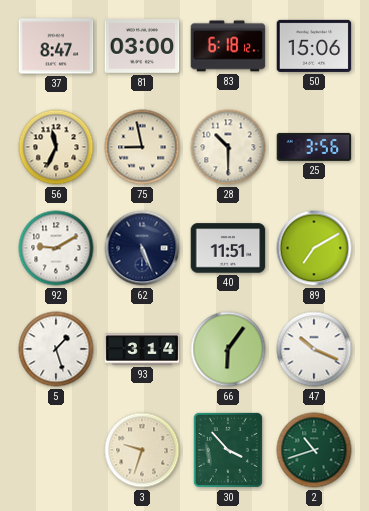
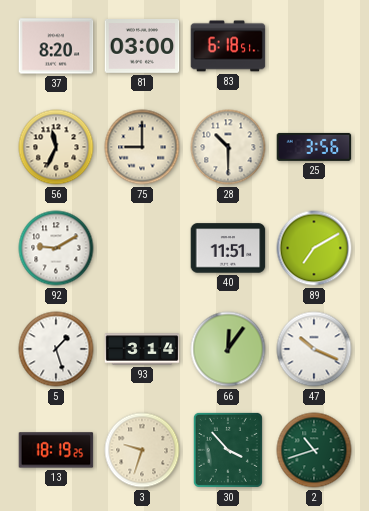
37: 8:47 -> 8:20 (56, 46)
83: 6:18:12 -> 6:18:51 (228, 46)
50: 15:06 -> none (314, 46)
75: 8:58 -> 9:00 (142, 147)
62: 5:26 -> none (142, 248)
66: 6:06 -> 12:06 (228, 349)
13: none -> 18:19 (56, 450)
